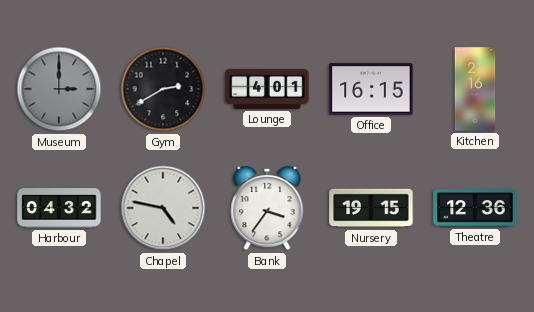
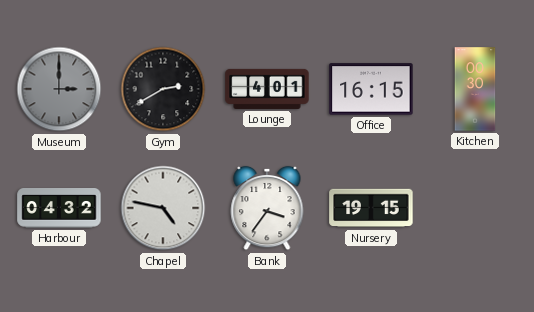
Kitchen: 21:16 -> 00:30 (475, 89)
Theatre: 12:36 -> none (475, 208)
